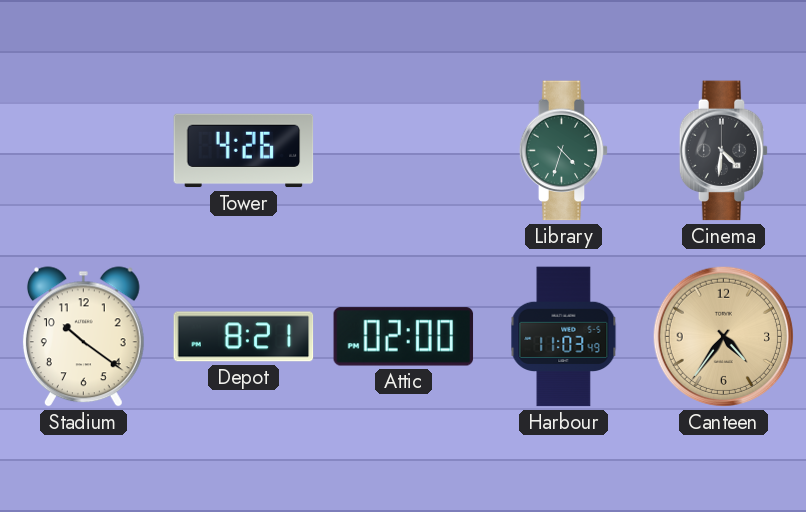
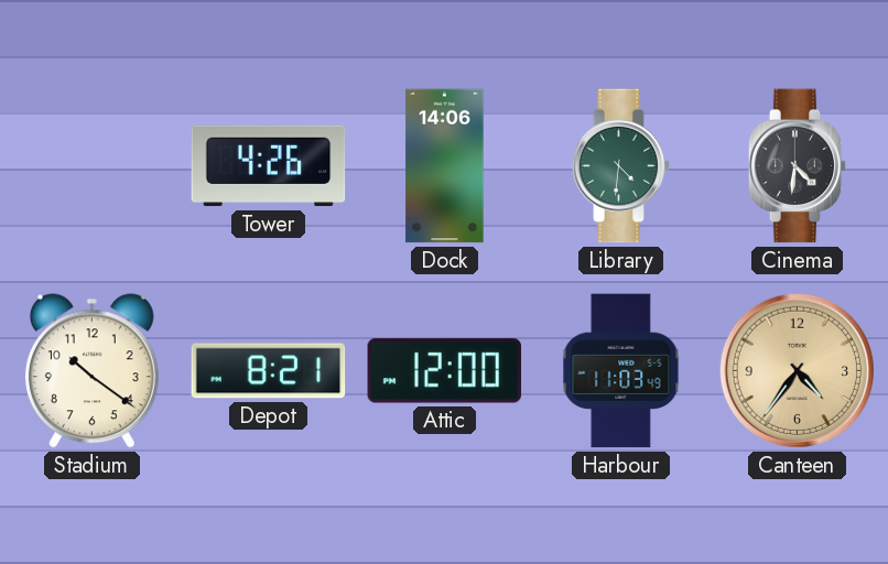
Dock: none -> 14:06 (445, 166)
Library: 4:33 -> 4:31 (621, 166)
Attic: 02:00 -> 12:00 (445, 371)
